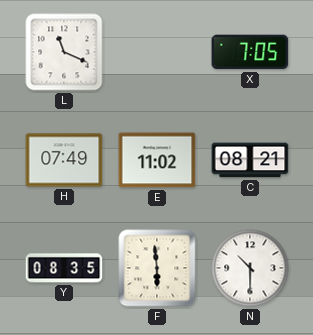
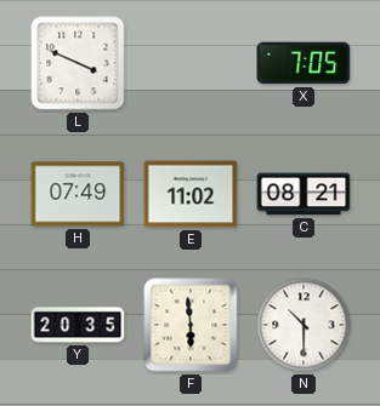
L: 11:19 -> 3:49 (78, 63)
Y: 08:35 -> 20:35 (78, 325)
